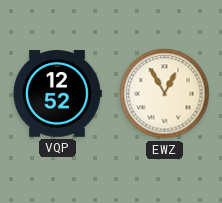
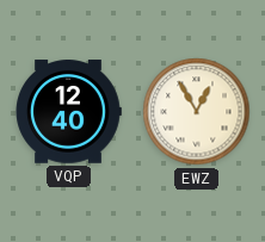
VQP: 12:52 -> 12:40 (68, 112)
